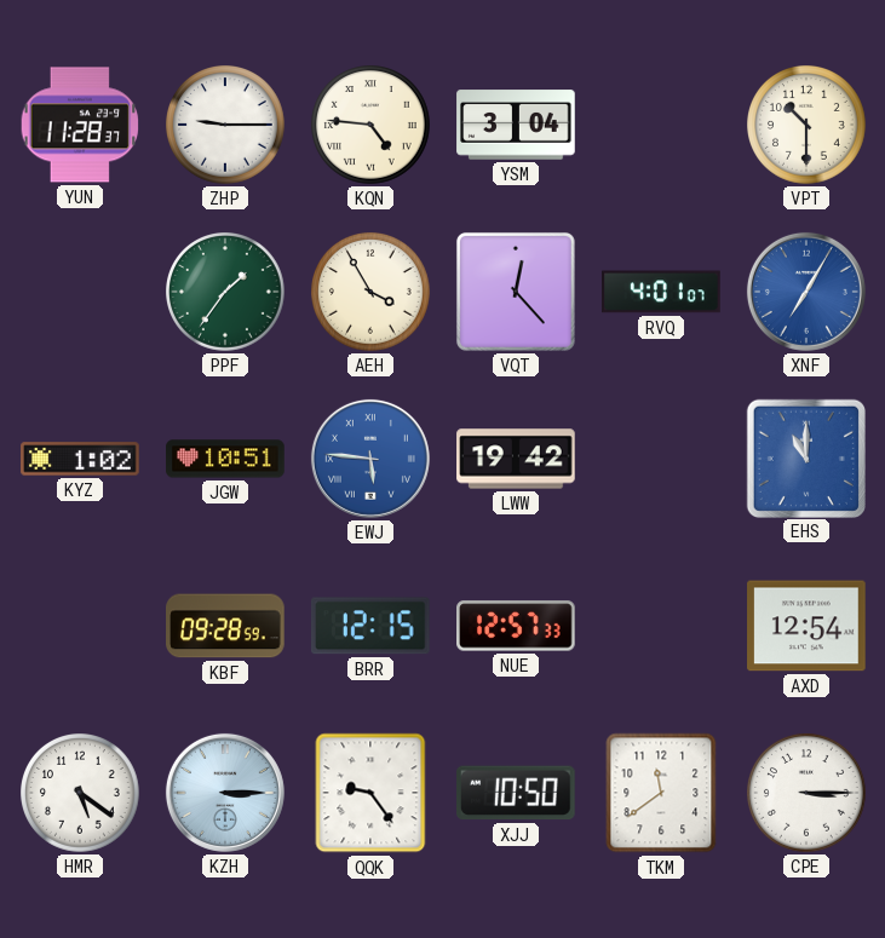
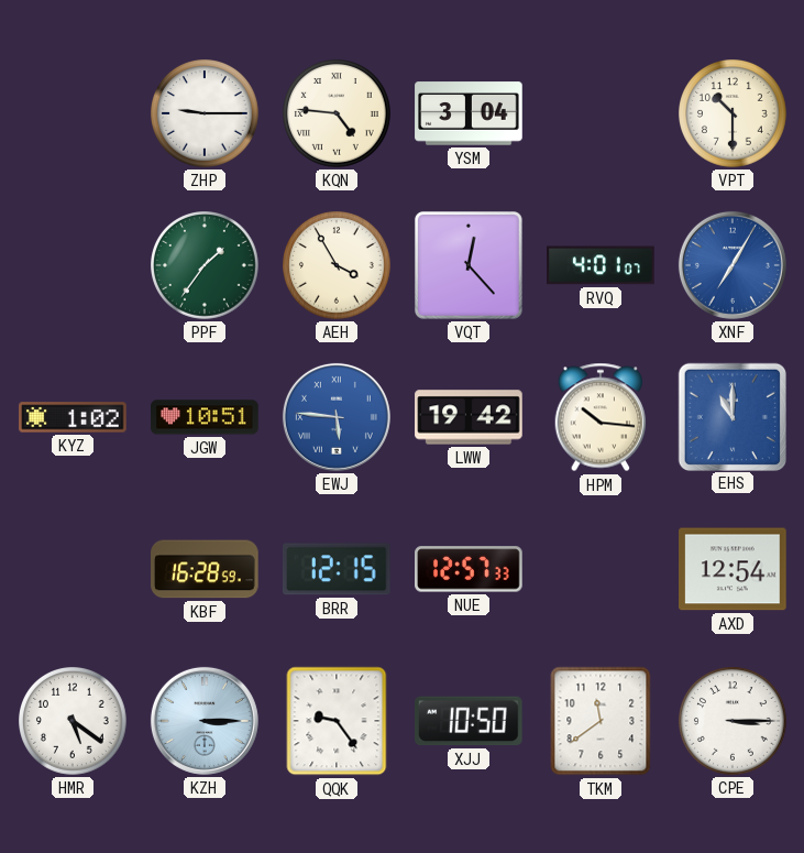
YUN: 11:28 -> none (80, 125)
HPM: none -> 10:16 (601, 417)
KBF: 09:28 -> 16:28 (205, 569)
